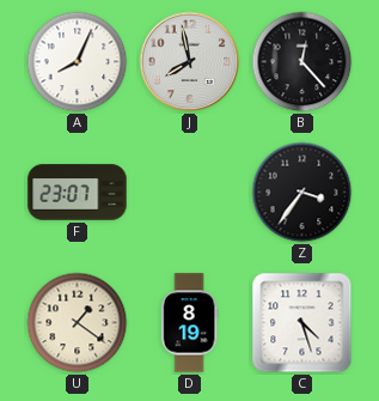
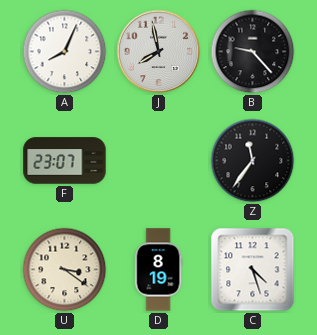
B: 12:23 -> 9:23 (253, 52)
Z: 3:36 -> 11:36 (253, 161)
U: 1:21 -> 3:21 (65, 270)
